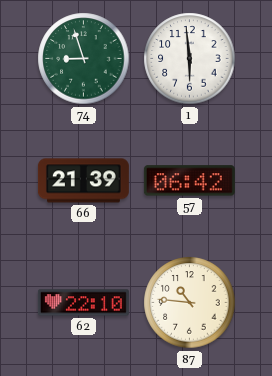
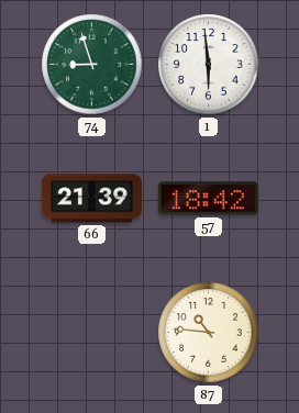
57: 06:42 -> 18:42 (208, 199)
62: 22:10 -> none (83, 303)
